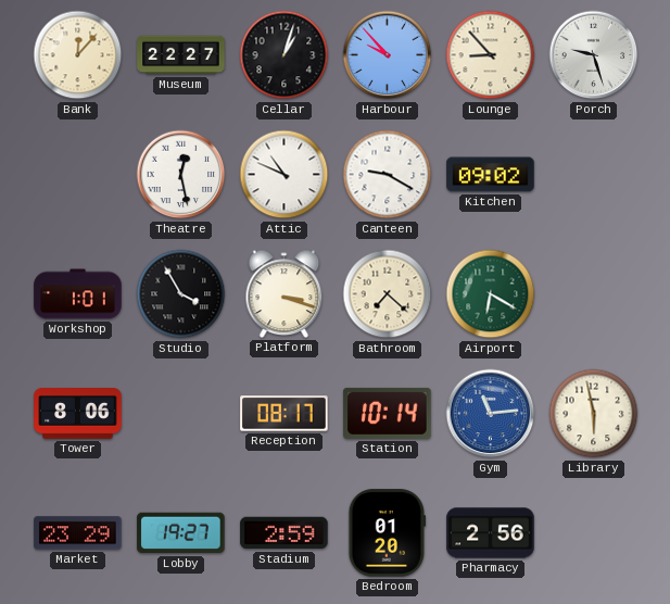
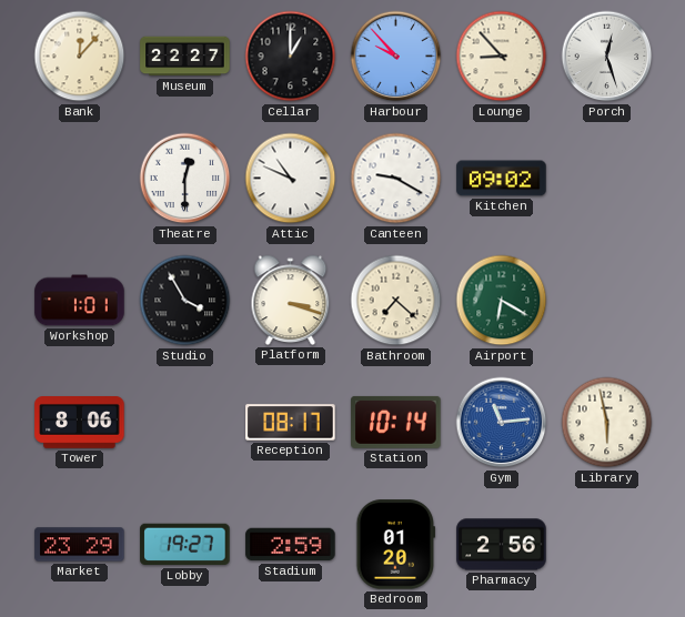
Cellar: 1:03 -> 1:00 (291, 57)
Porch: 9:27 -> 12:27 (607, 57)
Theatre: 12:28 -> 12:30 (185, 179)
